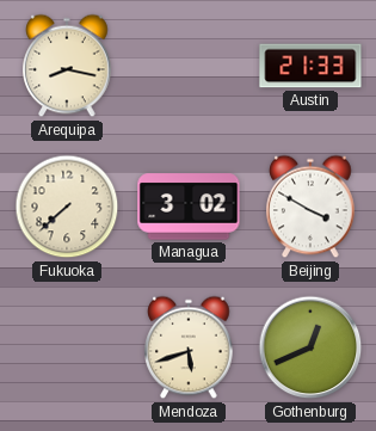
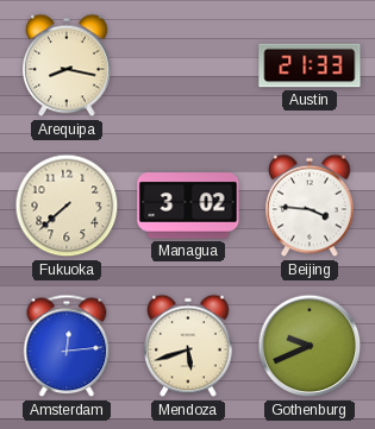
Beijing: 3:50 -> 3:46 (310, 206)
Amsterdam: none -> 12:14 (67, 346)
Gothenburg: 12:41 -> 9:41 (310, 346)
